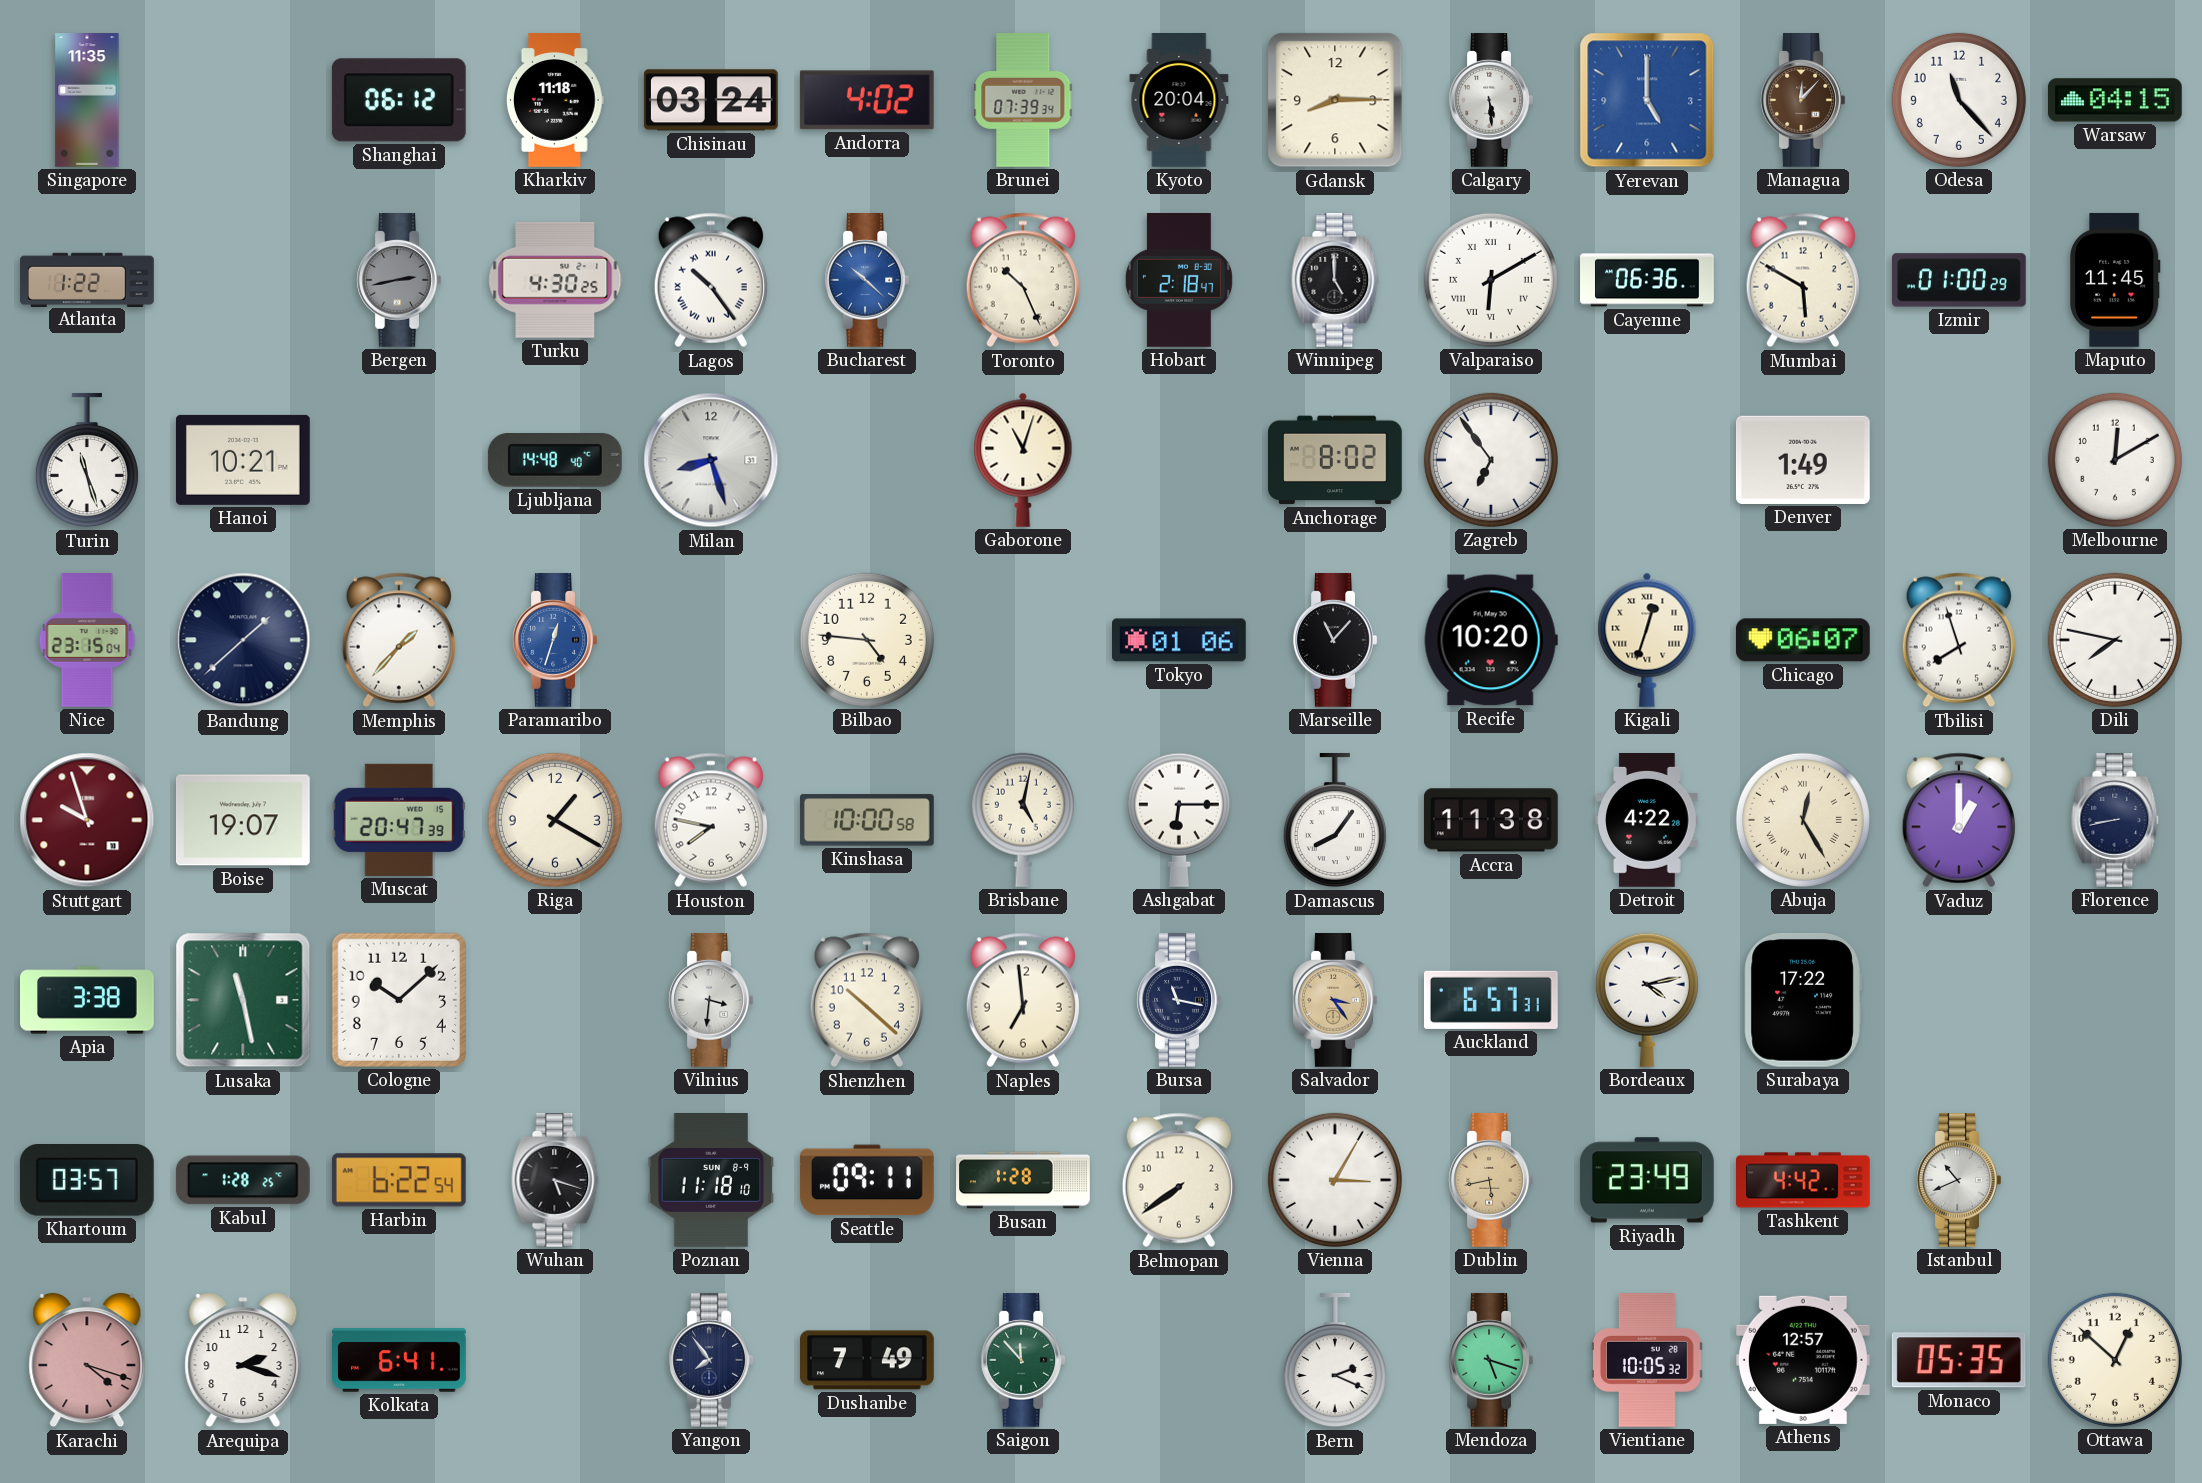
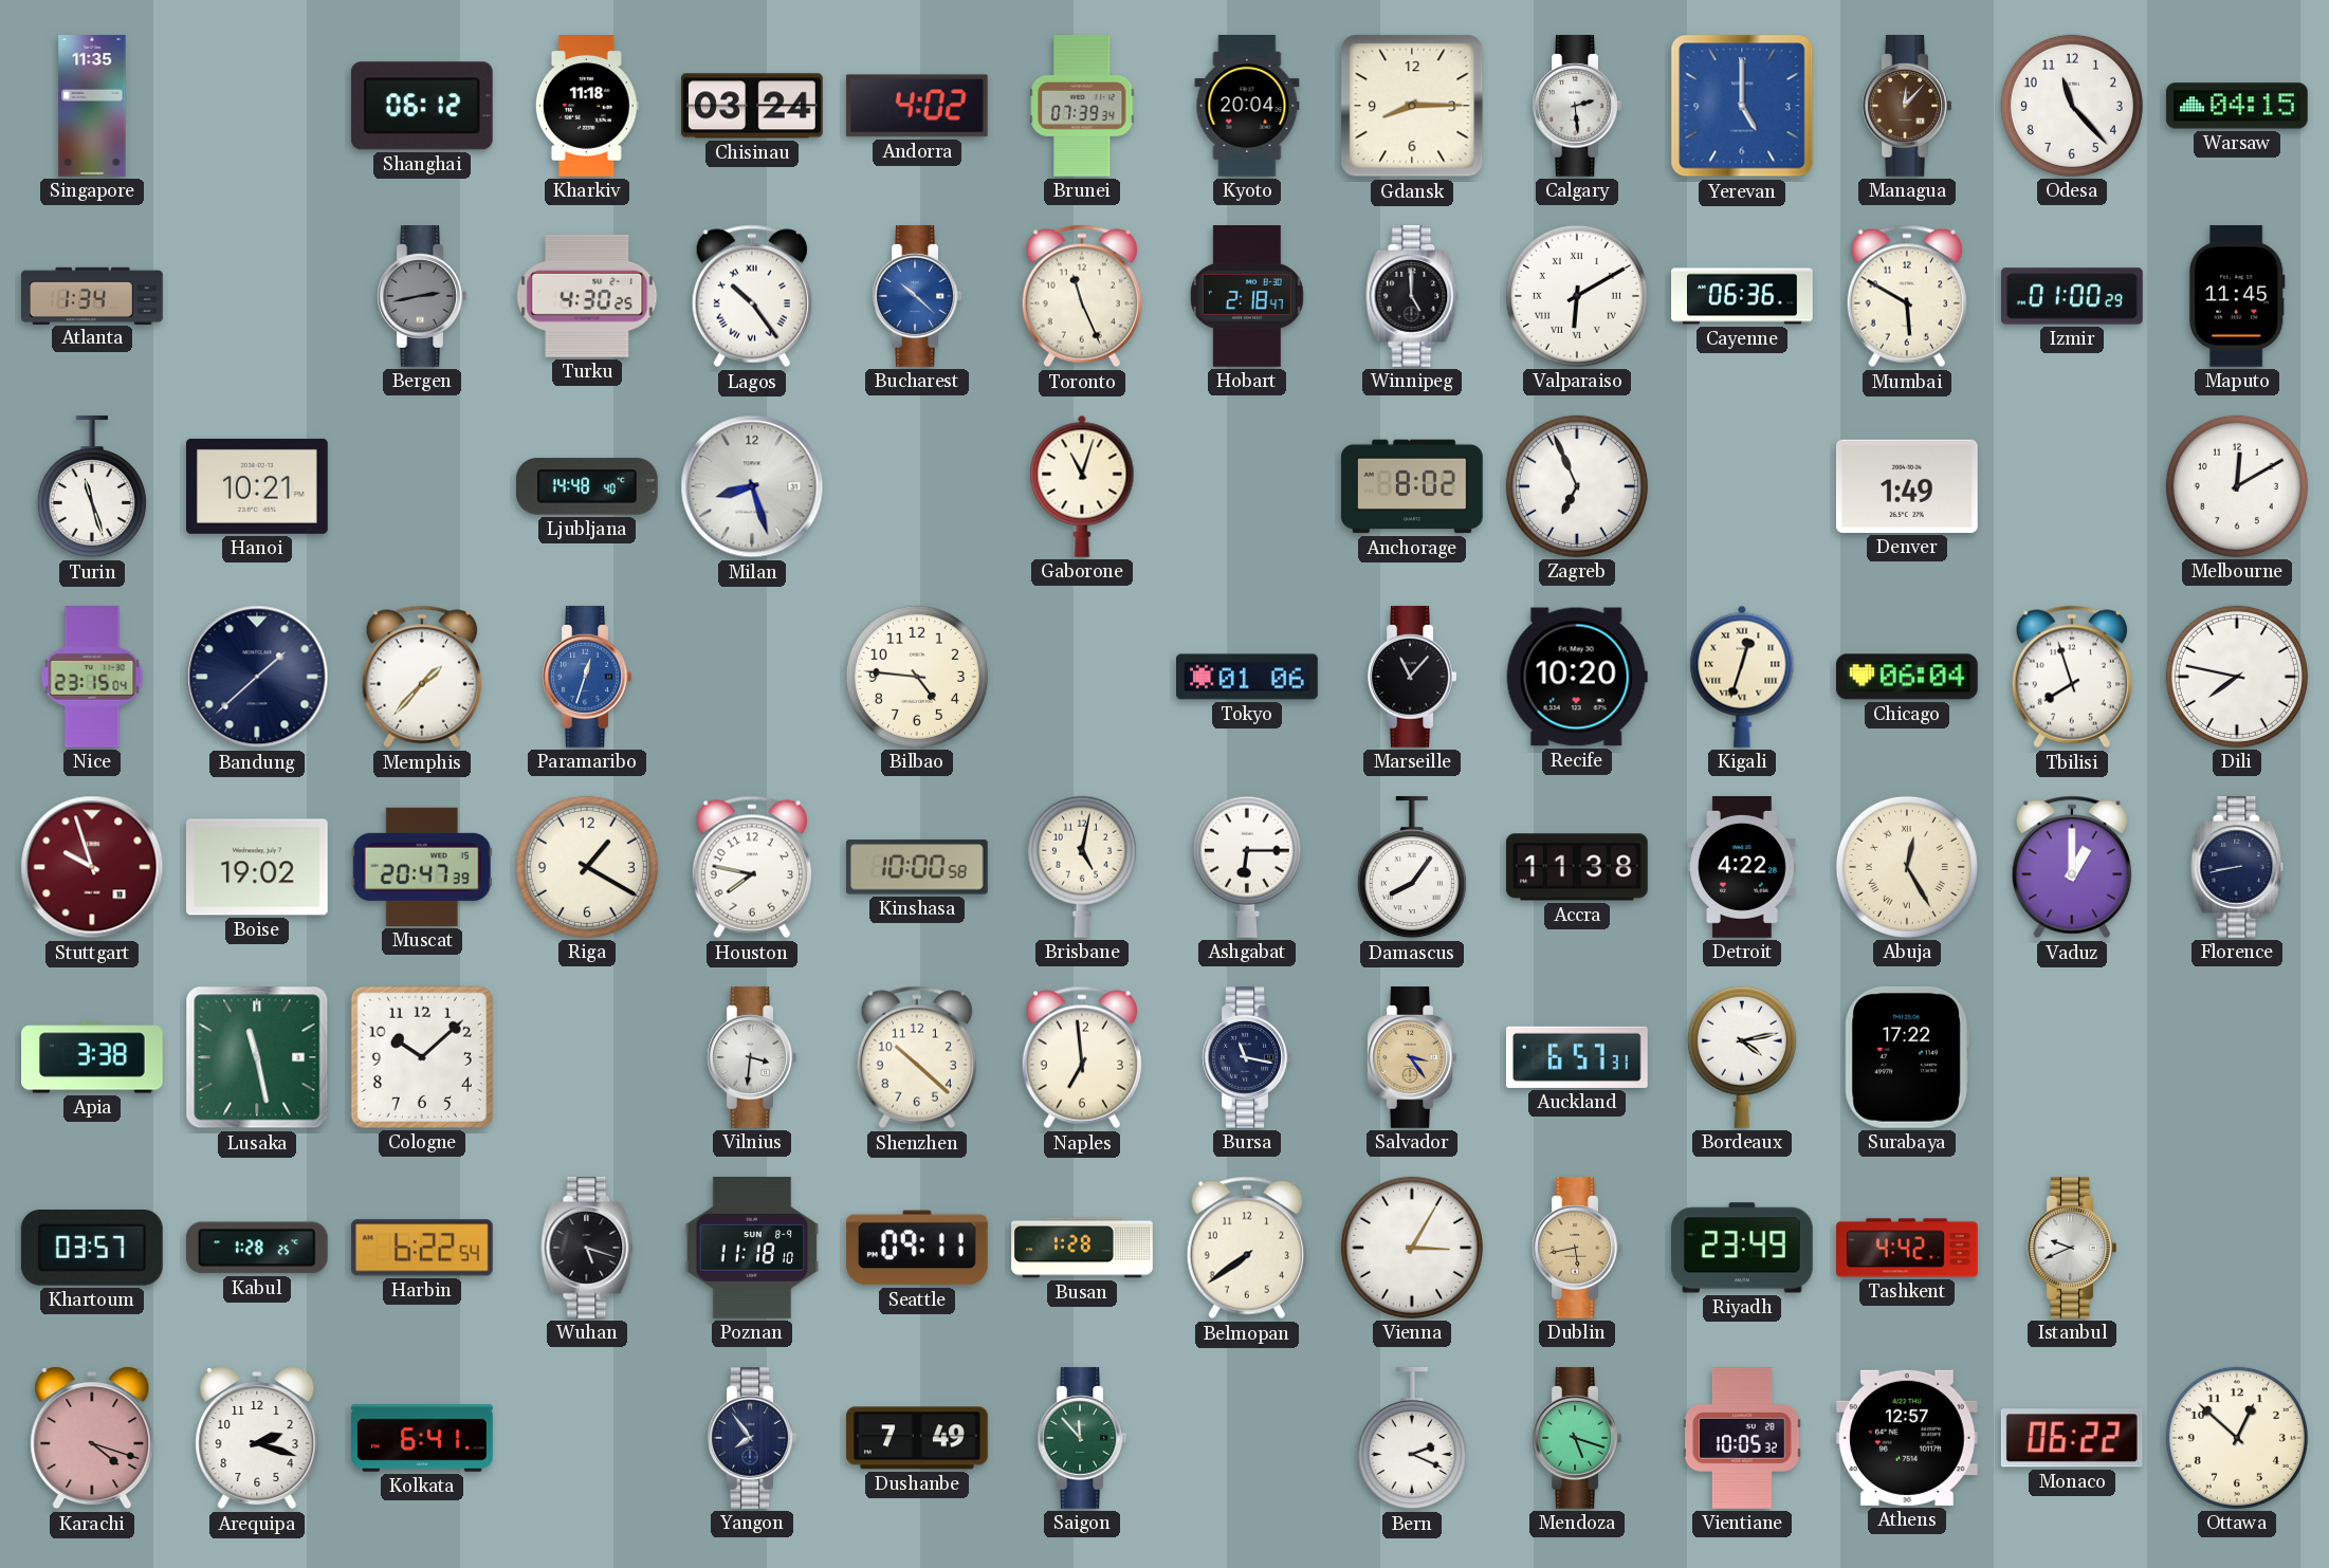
Calgary: 5:29 -> 2:29 (1577, 107)
Atlanta: 1:22 -> 1:34 (92, 295)
Toronto: 10:26 -> 11:26 (1082, 296)
Zagreb: 6:54 -> 6:56 (1577, 486)
Chicago: 06:07 -> 06:04 (1907, 677)
Boise: 19:07 -> 19:02 (257, 867)
Istanbul: 10:41 -> 9:41 (2072, 1249)
Monaco: 05:35 -> 06:22 (2072, 1438)
